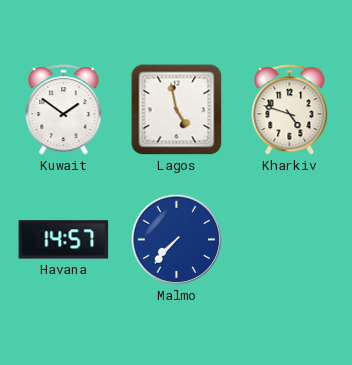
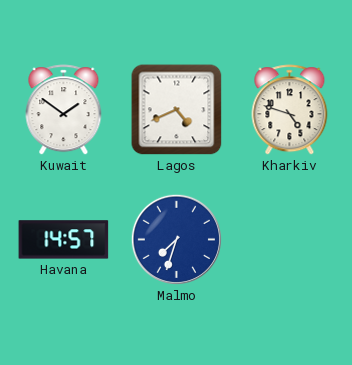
Lagos: 4:58 -> 4:41 (177, 110)
Malmo: 7:37 -> 7:33 (176, 239)
